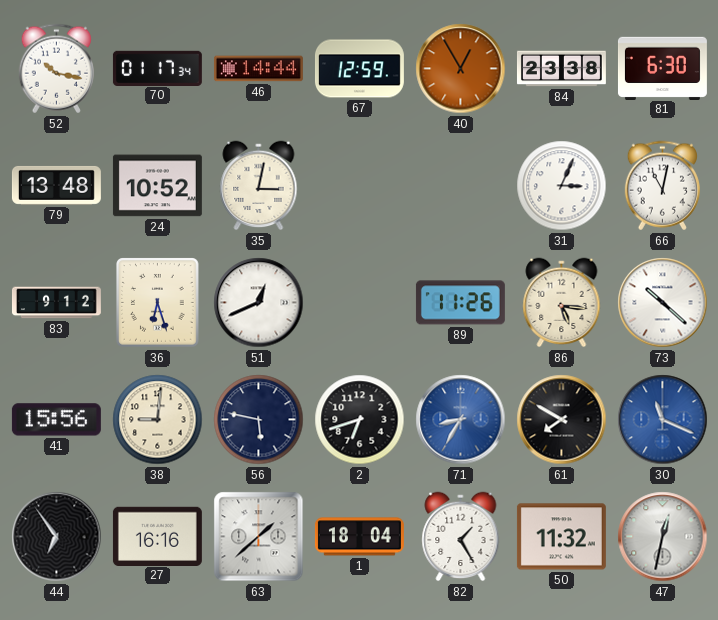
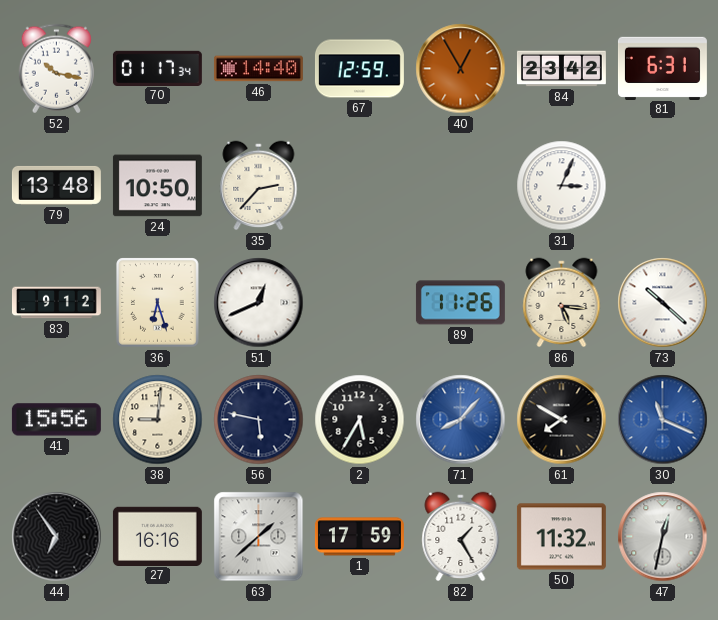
46: 14:44 -> 14:40 (258, 69)
84: 23:38 -> 23:42 (561, 69)
81: 6:30 -> 6:31 (662, 68)
24: 10:52 -> 10:50 (157, 186)
35: 3:02 -> 2:37 (259, 186)
66: 11:02 -> none (662, 186)
2: 6:42 -> 5:35 (360, 420)
71: 8:35 -> 8:07 (461, 420)
1: 18:04 -> 17:59 (359, 537)
